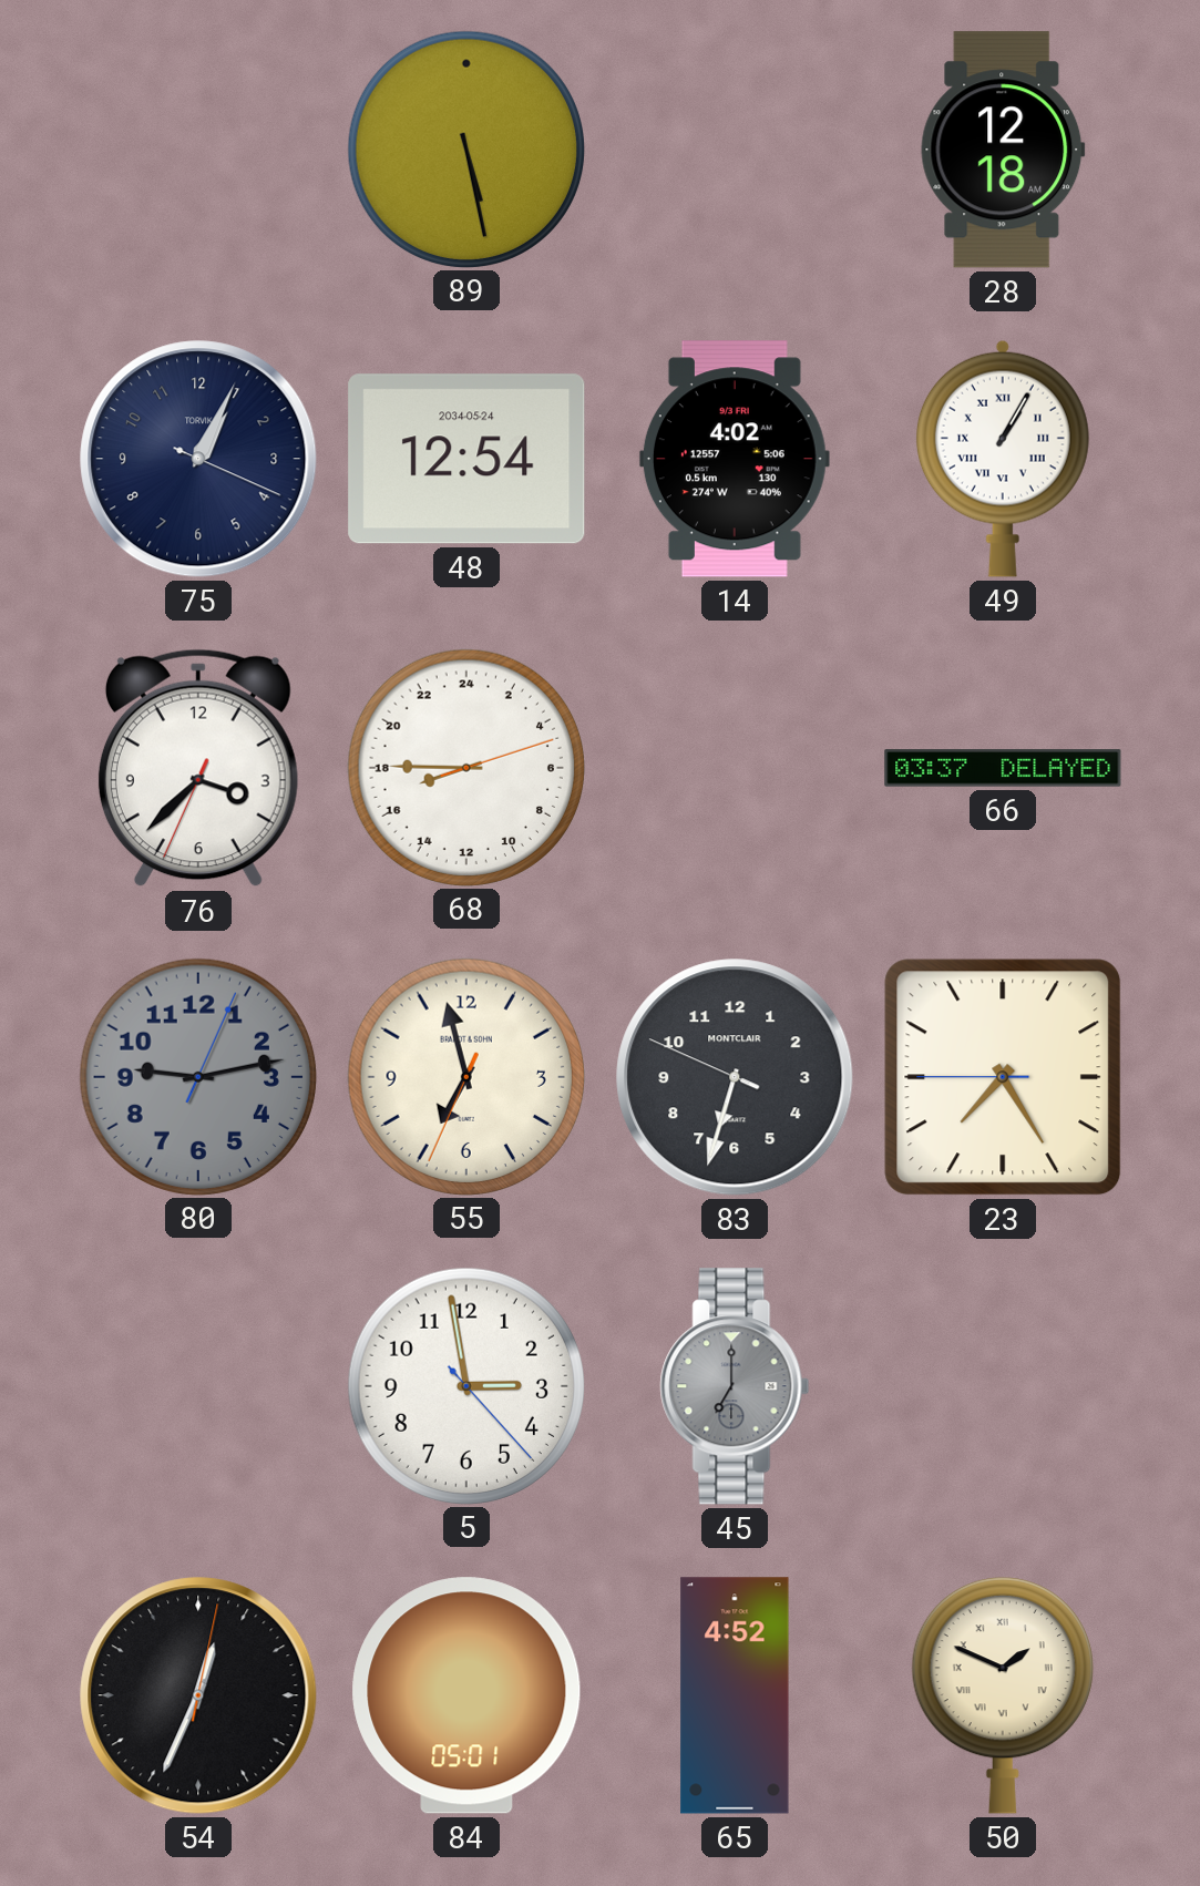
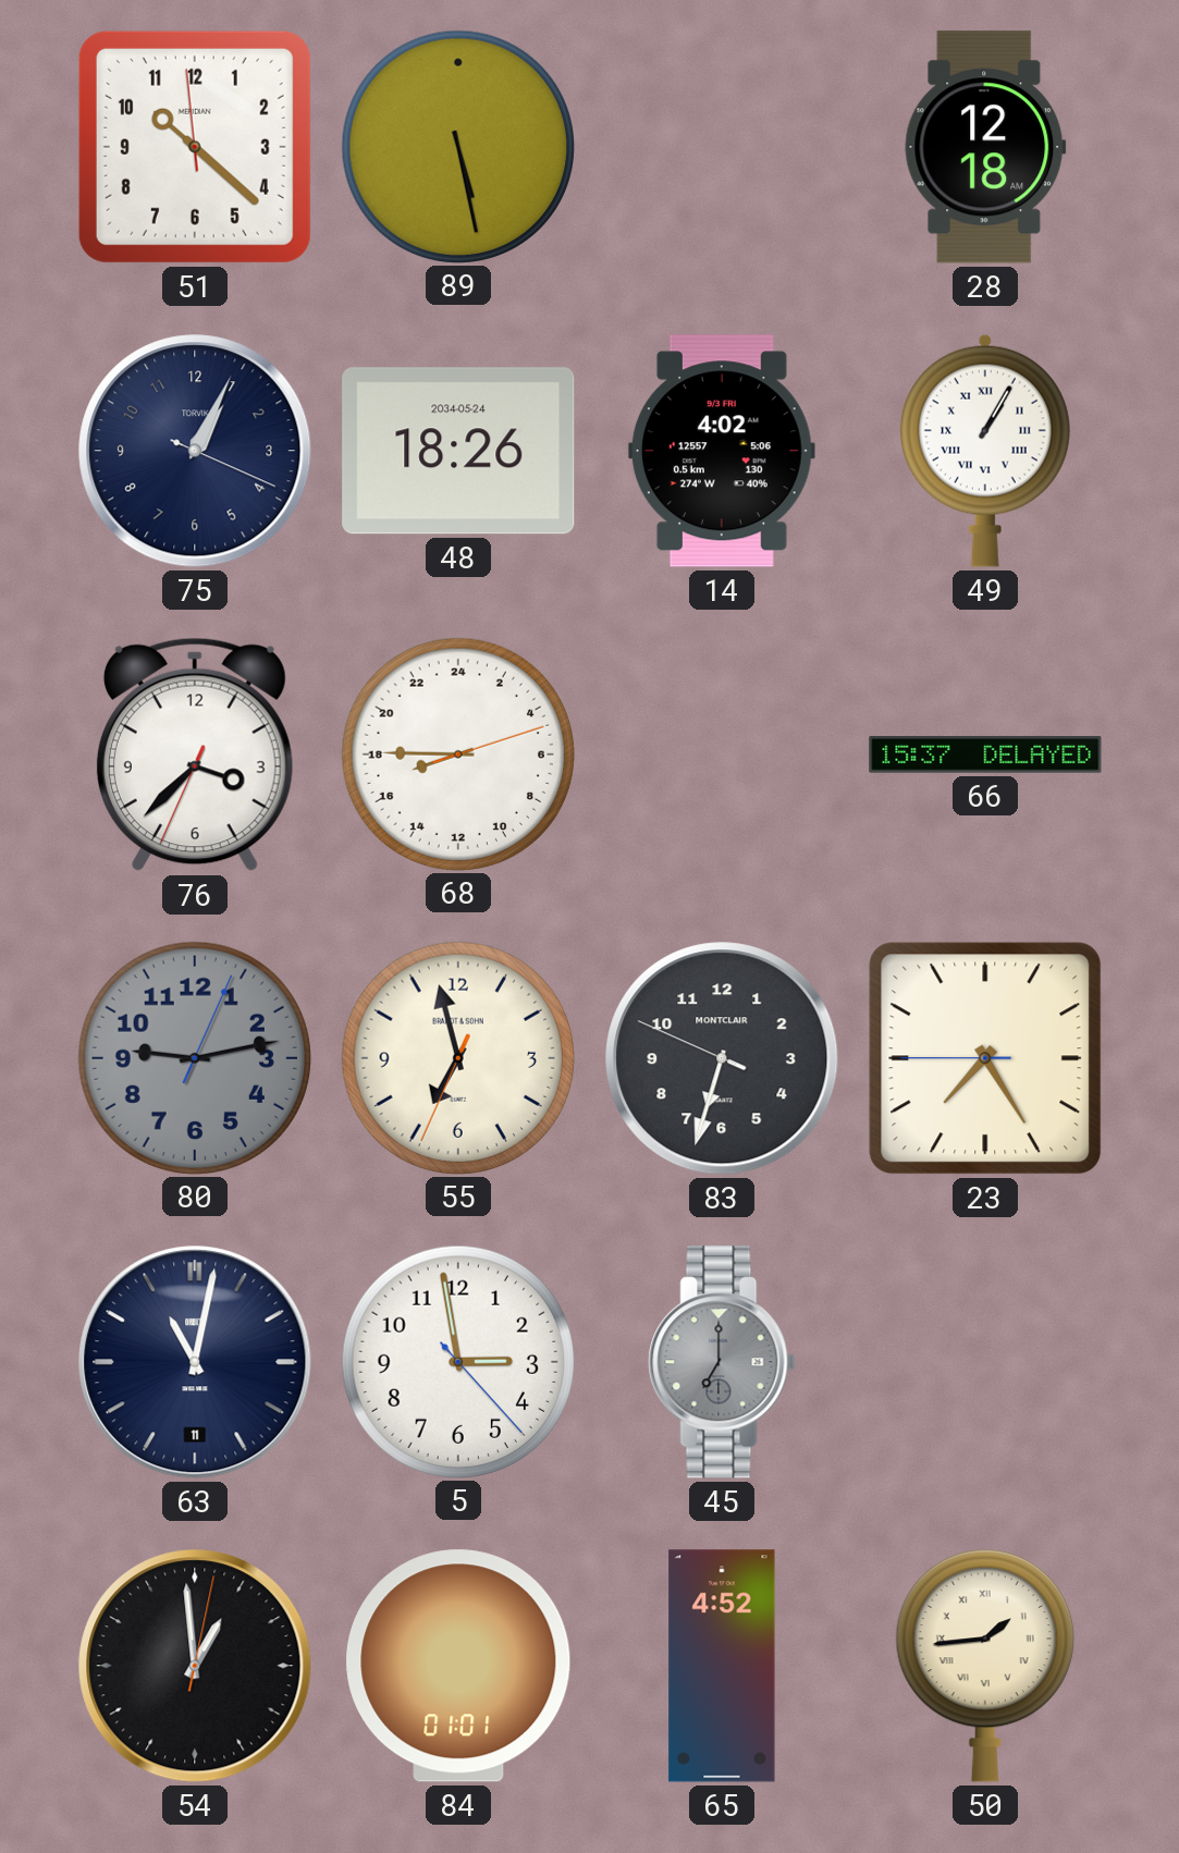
51: none -> 10:21 (195, 147)
48: 12:54 -> 18:26 (458, 451)
66: 03:37 -> 15:37 (985, 754)
63: none -> 11:02 (195, 1362)
54: 12:34 -> 12:59 (195, 1666)
84: 05:01 -> 01:01 (458, 1666)
50: 1:49 -> 1:44 (985, 1666)
